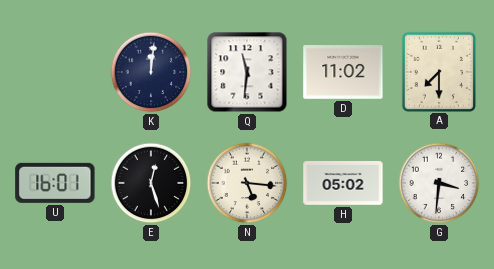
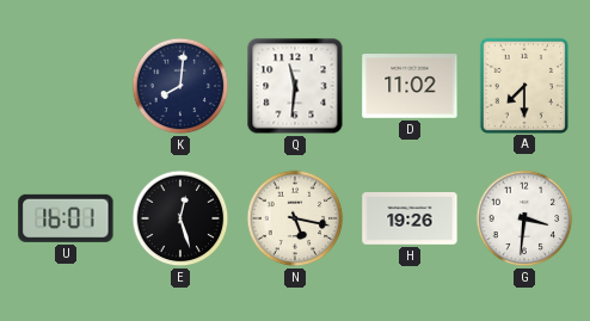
K: 12:01 -> 8:01 (180, 86)
N: 5:16 -> 5:17 (295, 218)
H: 05:02 -> 19:26 (410, 218)
